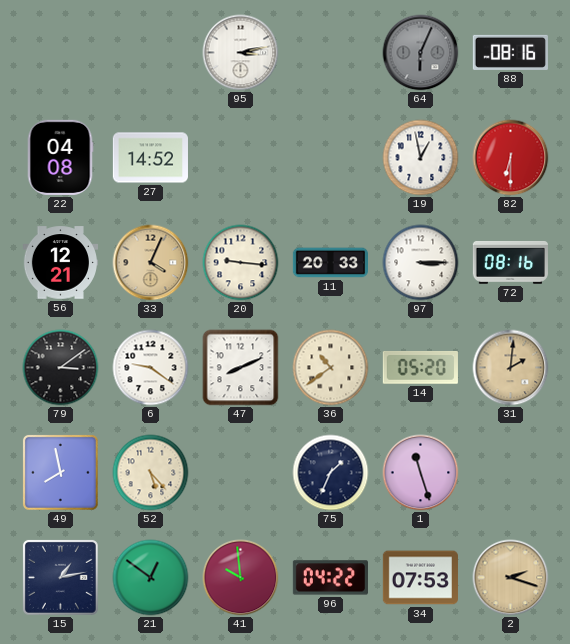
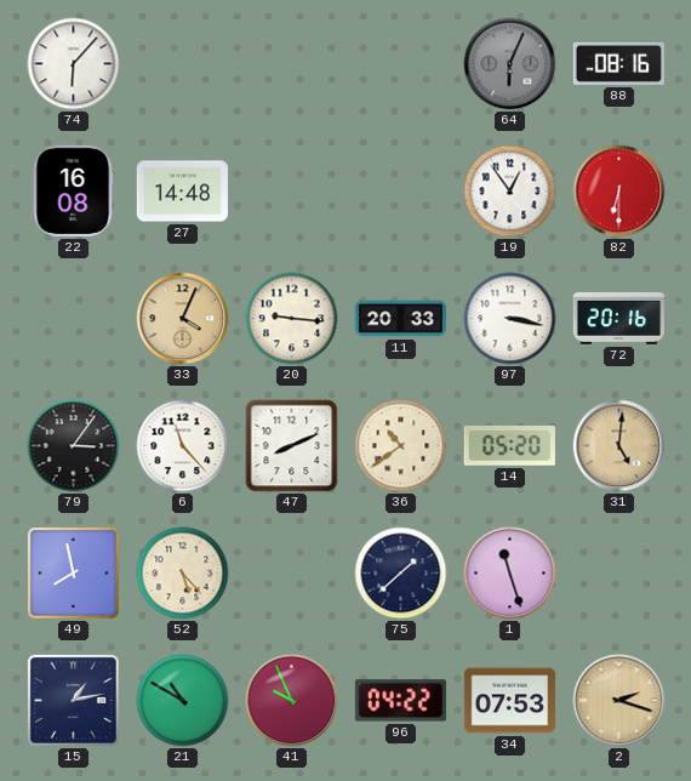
74: none -> 6:07 (74, 64)
95: 3:13 -> none (241, 53)
22: 04:08 -> 16:08 (73, 190)
27: 14:52 -> 14:48 (182, 192)
19: 12:58 -> 12:54 (510, 192)
56: 12:21 -> none (60, 263)
97: 3:15 -> 3:17 (510, 319)
72: 08:16 -> 20:16 (618, 318)
79: 3:09 -> 3:06 (74, 446)
6: 9:21 -> 11:23 (183, 446)
31: 2:01 -> 5:01 (619, 446)
75: 1:34 -> 1:38 (401, 574)
21: 12:51 -> 10:50 (183, 701)
41: 9:59 -> 9:56 (292, 701)
